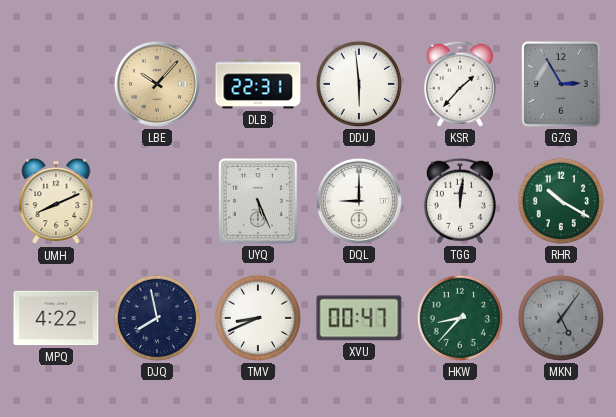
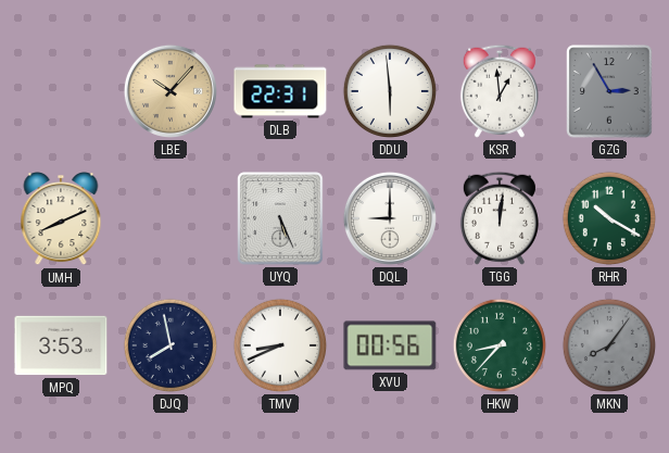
KSR: 1:37 -> 12:59 (500, 91)
MPQ: 4:22 -> 3:53 (61, 345)
XVU: 00:47 -> 00:56 (390, 345)
MKN: 5:06 -> 8:06 (609, 345)
